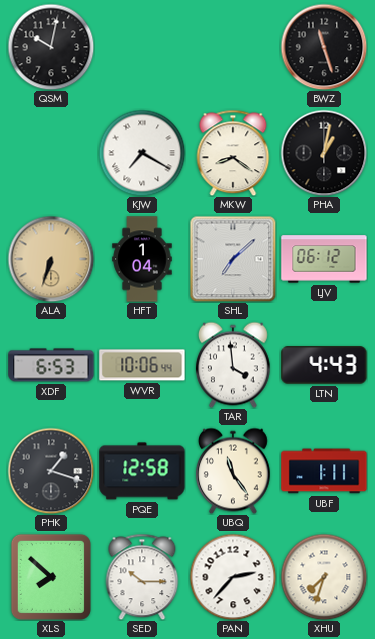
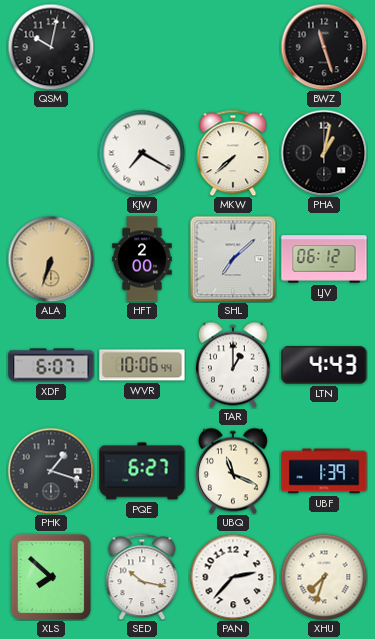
MKW: 8:21 -> 7:38 (233, 153)
HFT: 1:04 -> 2:00 (142, 259)
XDF: 6:53 -> 6:07 (51, 365)
TAR: 3:59 -> 1:00 (233, 365)
PQE: 12:58 -> 6:27 (142, 471)
UBQ: 11:24 -> 11:19 (233, 471)
UBF: 1:11 -> 1:39 (324, 471)
SED: 10:15 -> 10:17 (142, 577)
